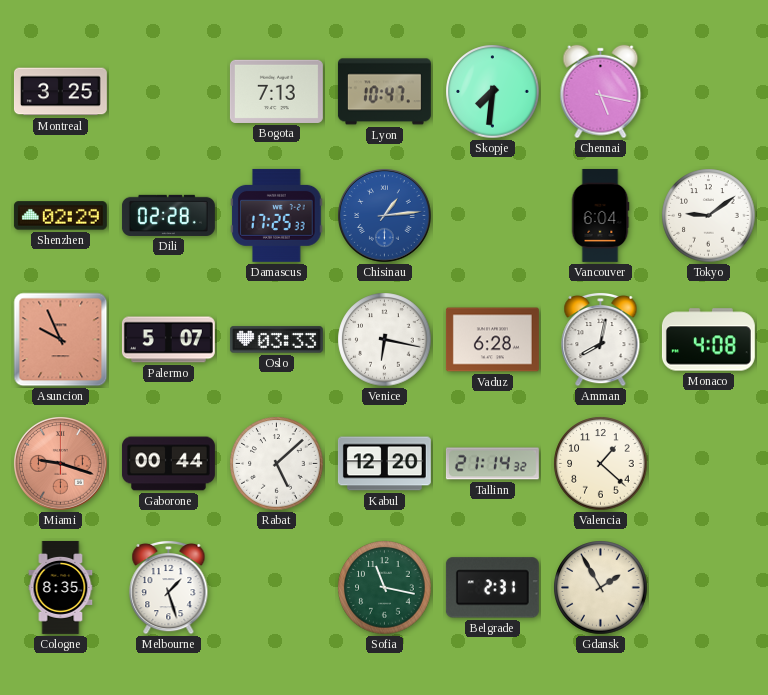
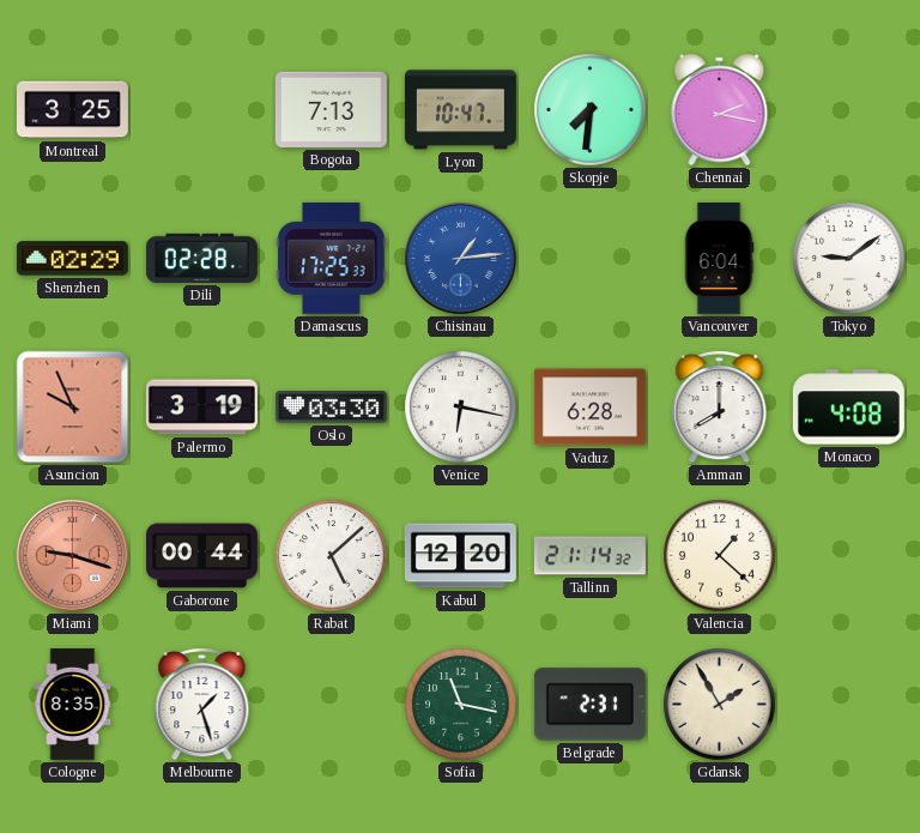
Chennai: 5:17 -> 2:17 (720, 110)
Palermo: 5:07 -> 3:19 (201, 408)
Oslo: 03:33 -> 03:30 (331, 408)
Amman: 8:02 -> 8:00 (720, 406)
